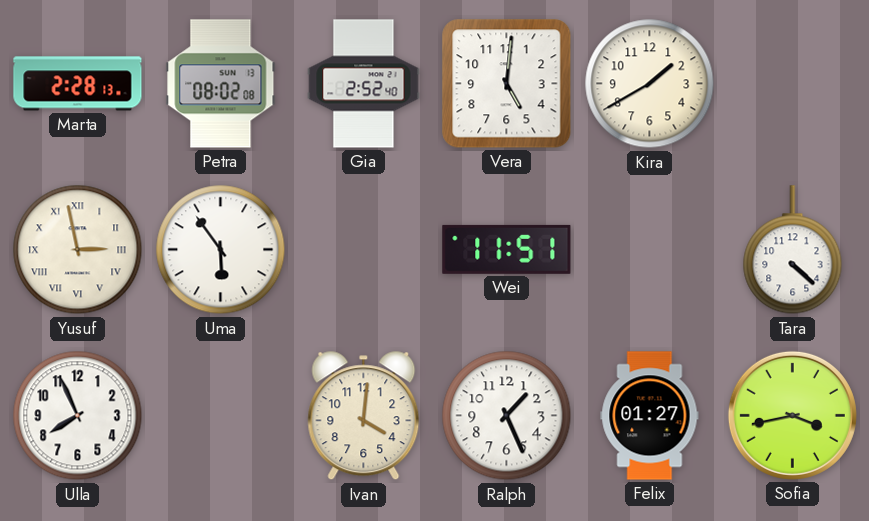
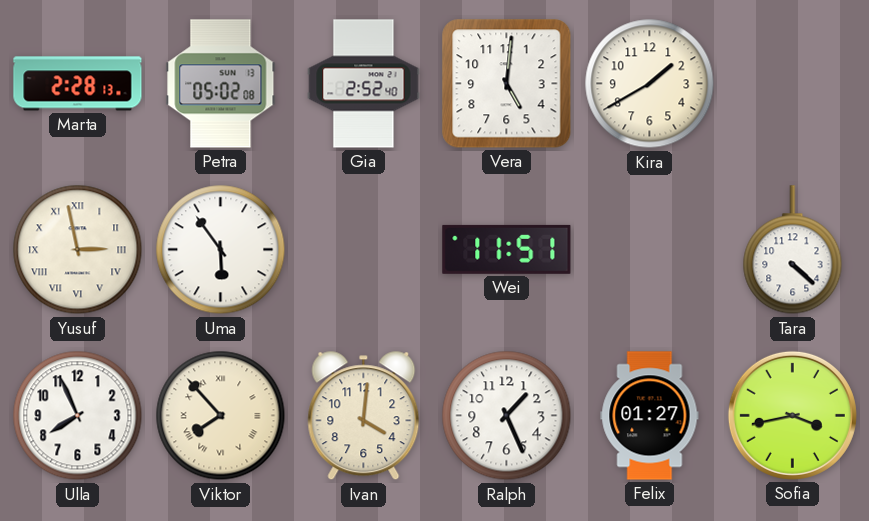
Petra: 08:02 -> 05:02 (221, 84)
Viktor: none -> 7:53 (221, 416)
